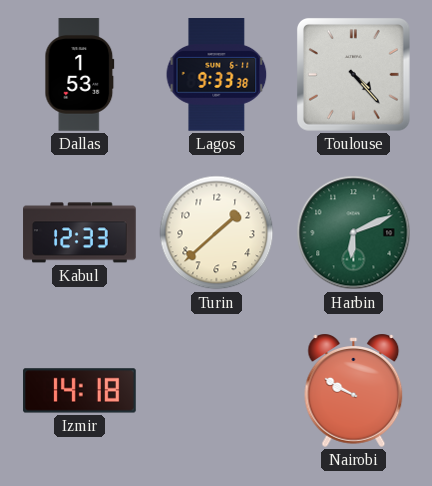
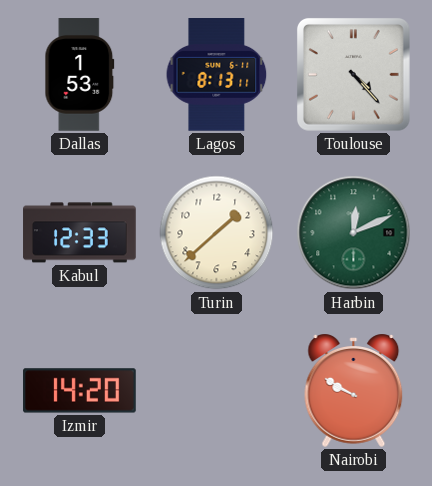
Lagos: 9:33 -> 8:13 (217, 75)
Harbin: 6:11 -> 12:11 (354, 233)
Izmir: 14:18 -> 14:20 (80, 391)
